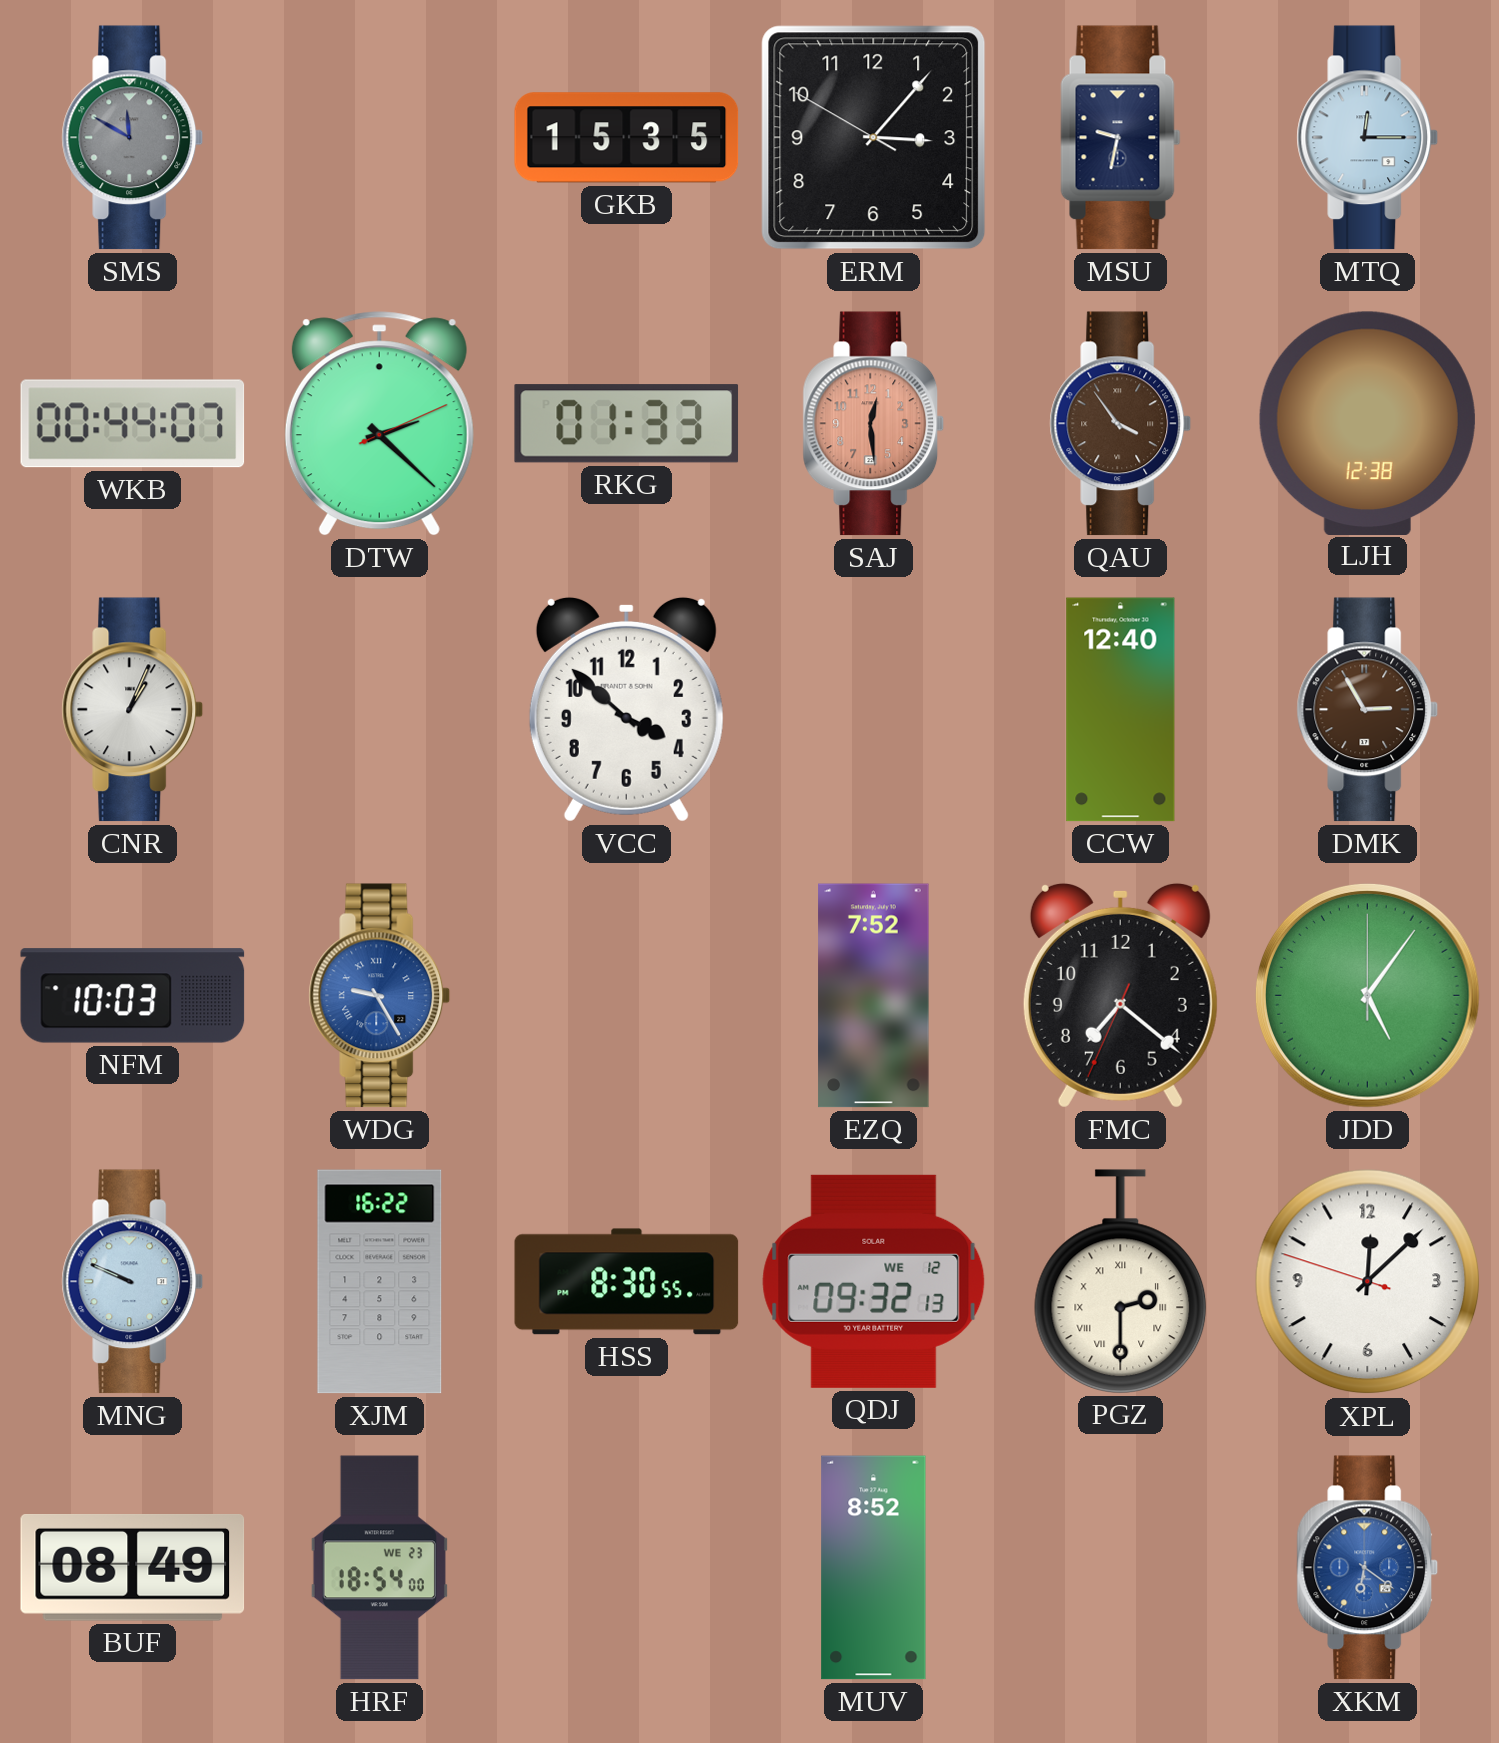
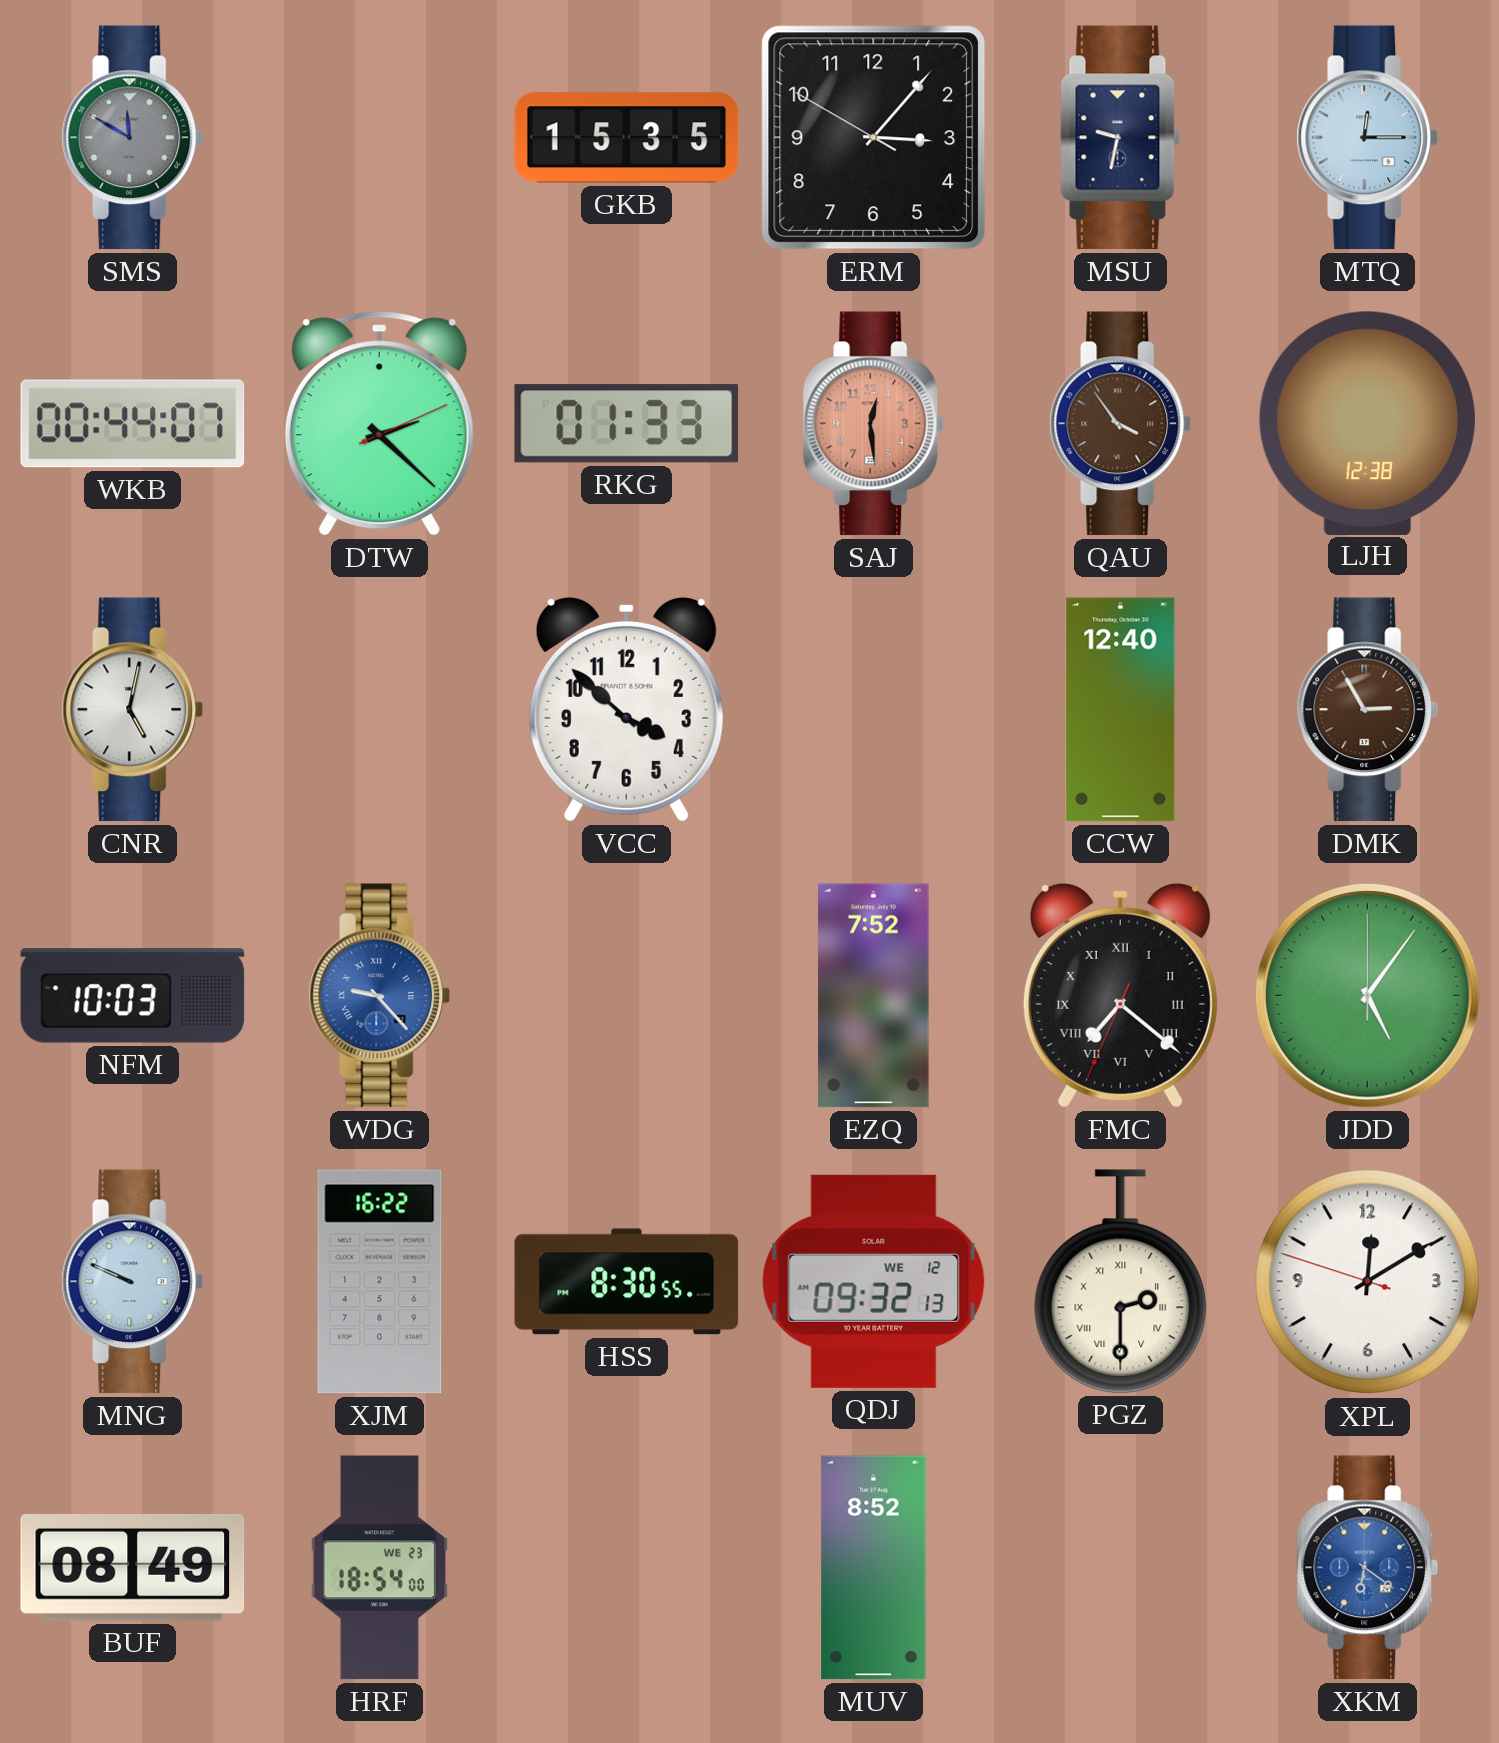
CNR: 1:04 -> 5:02 (133, 710)
WDG: 9:25 -> 9:23 (380, 996)
FMC numerals: Arabic -> Roman (1120, 995)
XPL: 12:07 -> 12:09 (1368, 1282)
